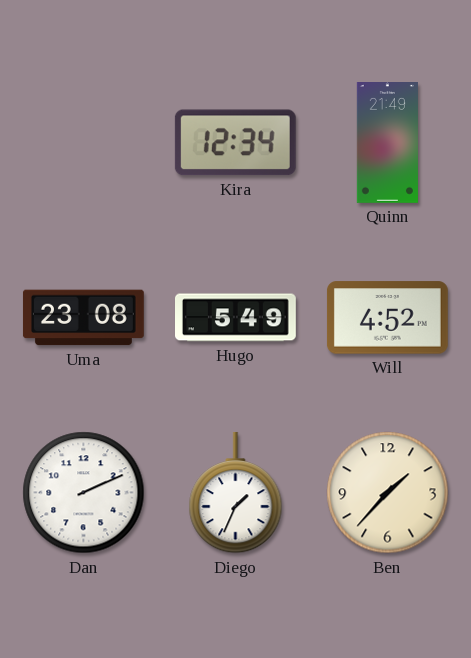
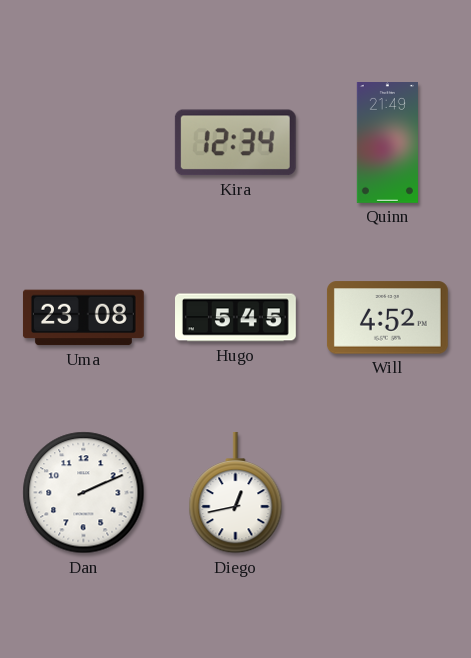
Hugo: 5:49 -> 5:45 (236, 318)
Diego: 1:34 -> 12:43 (236, 493)
Ben: 1:37 -> none (388, 493)
